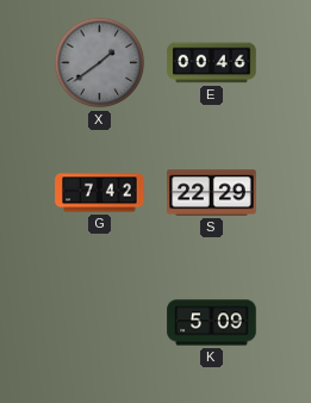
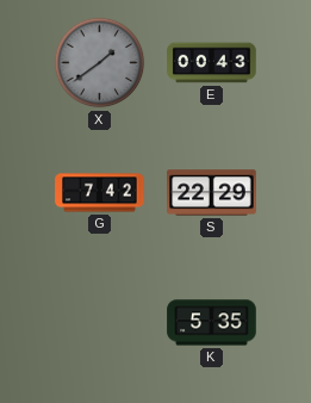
E: 00:46 -> 00:43 (212, 63)
K: 5:09 -> 5:35 (212, 323)
